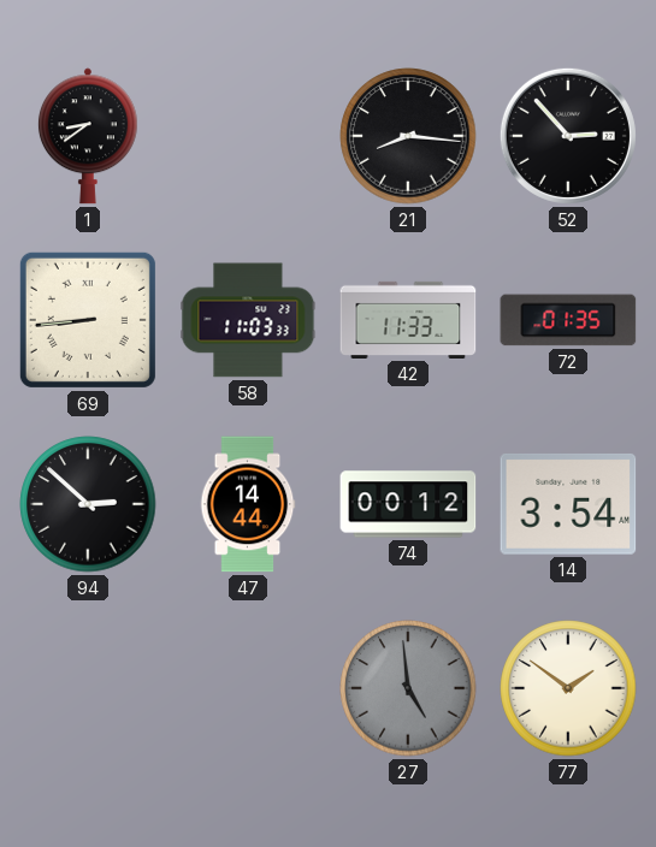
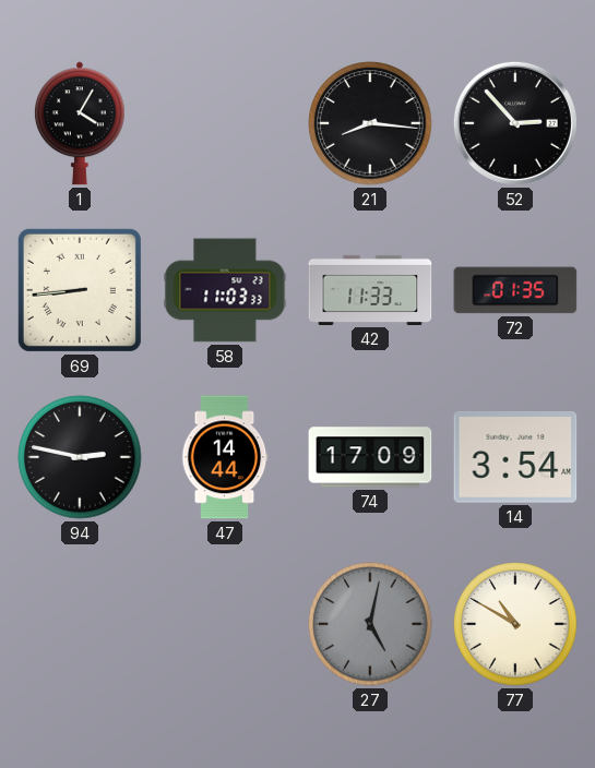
1: 8:39 -> 4:05 (80, 123)
94: 2:52 -> 2:47 (80, 457)
74: 00:12 -> 17:09 (370, 457)
27: 4:59 -> 5:02 (370, 624)
77: 1:51 -> 10:50 (515, 624)
